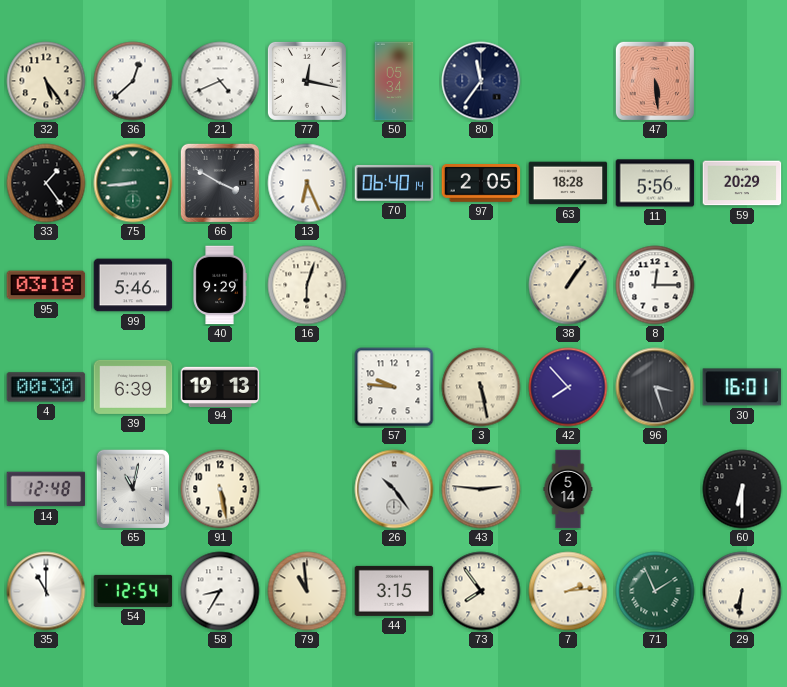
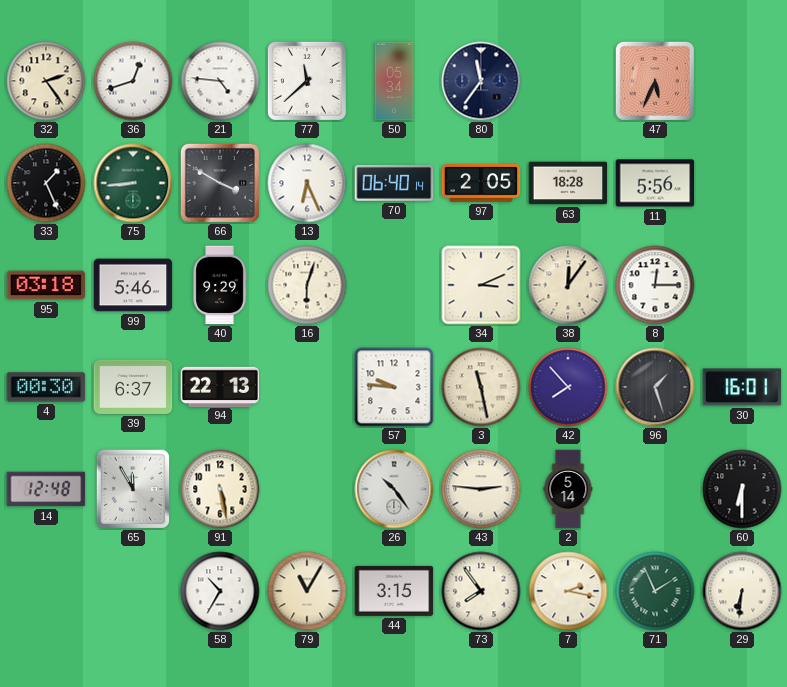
32: 5:24 -> 2:24 (46, 81)
36: 12:38 -> 12:42 (133, 81)
21: 4:41 -> 4:46 (220, 81)
77: 12:17 -> 11:38 (307, 81)
47: 5:29 -> 5:34 (655, 81)
33: 1:24 -> 1:26 (46, 183)
59: 20:29 -> none (742, 183)
34: none -> 3:11 (481, 285)
38: 1:06 -> 12:06 (568, 285)
39: 6:39 -> 6:37 (133, 387)
94: 19:13 -> 22:13 (220, 386)
3: 5:28 -> 11:28 (481, 387)
96: 3:27 -> 1:27 (655, 387)
65: 11:02 -> 11:55 (133, 489)
35: 11:00 -> none (46, 591)
54: 12:54 -> none (133, 591)
58: 8:35 -> 10:35 (220, 591)
79: 10:59 -> 11:05 (307, 591)
7: 2:14 -> 2:17 (568, 591)
